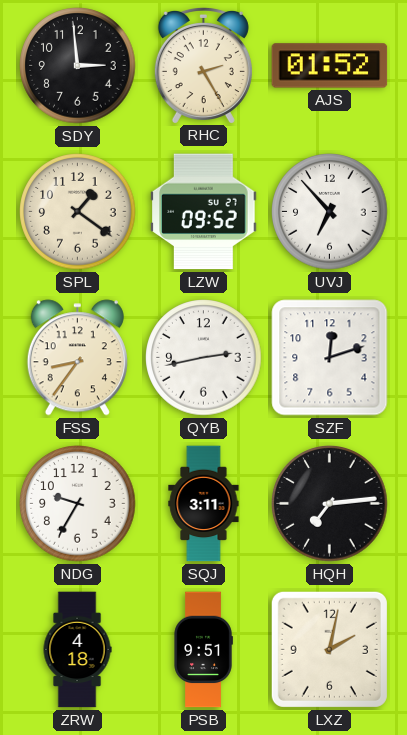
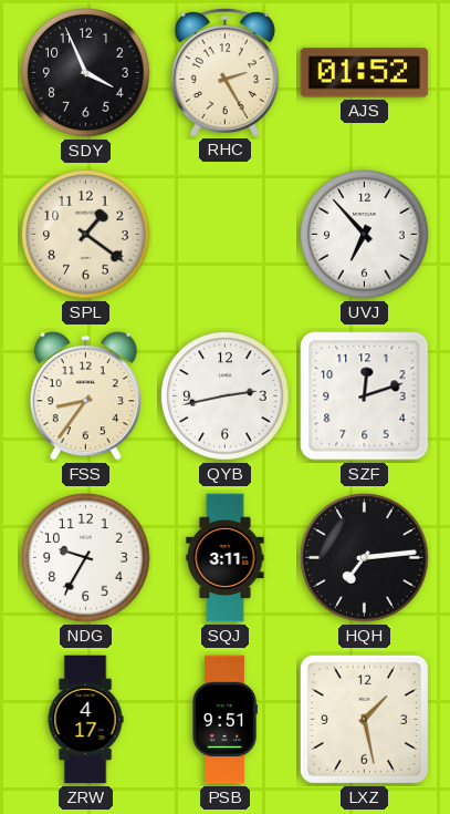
SDY: 2:59 -> 3:56 (86, 73)
LZW: 09:52 -> none (204, 212)
ZRW: 4:18 -> 4:17 (85, 720)
LXZ: 2:02 -> 1:28 (364, 719)
